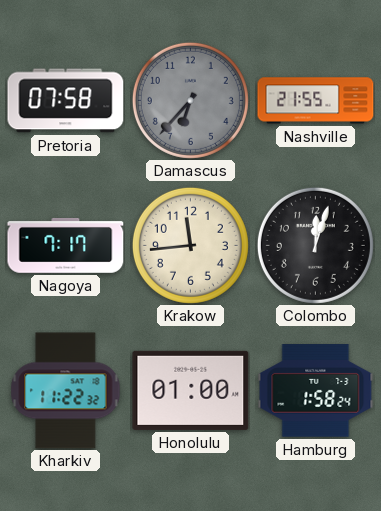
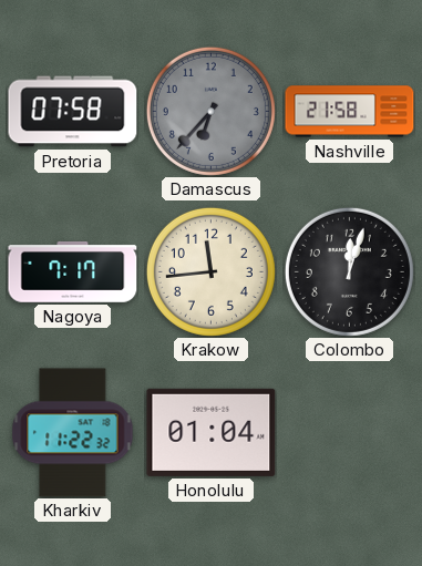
Nashville: 21:55 -> 21:58 (350, 112)
Honolulu: 01:00 -> 01:04 (212, 432)
Hamburg: 1:58 -> none (316, 391)
